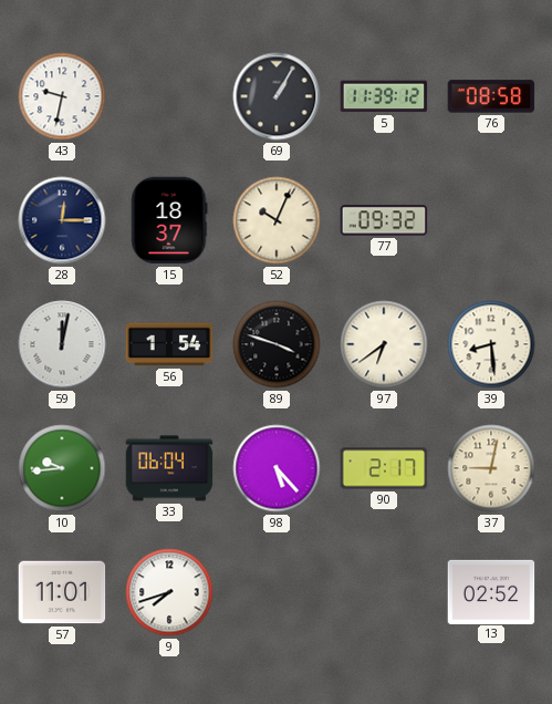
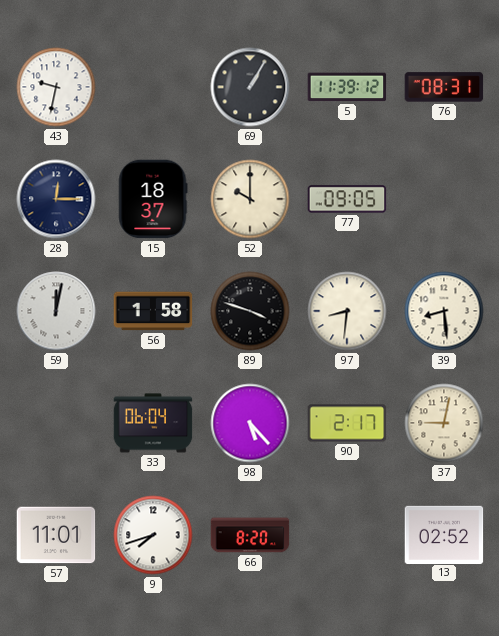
76: 08:58 -> 08:31 (444, 87)
52: 10:04 -> 10:00 (250, 199)
77: 09:32 -> 09:05 (347, 199)
56: 1:54 -> 1:58 (153, 311)
97: 6:39 -> 8:31 (347, 311)
10: 9:44 -> none (62, 468)
66: none -> 8:20 (250, 535)
